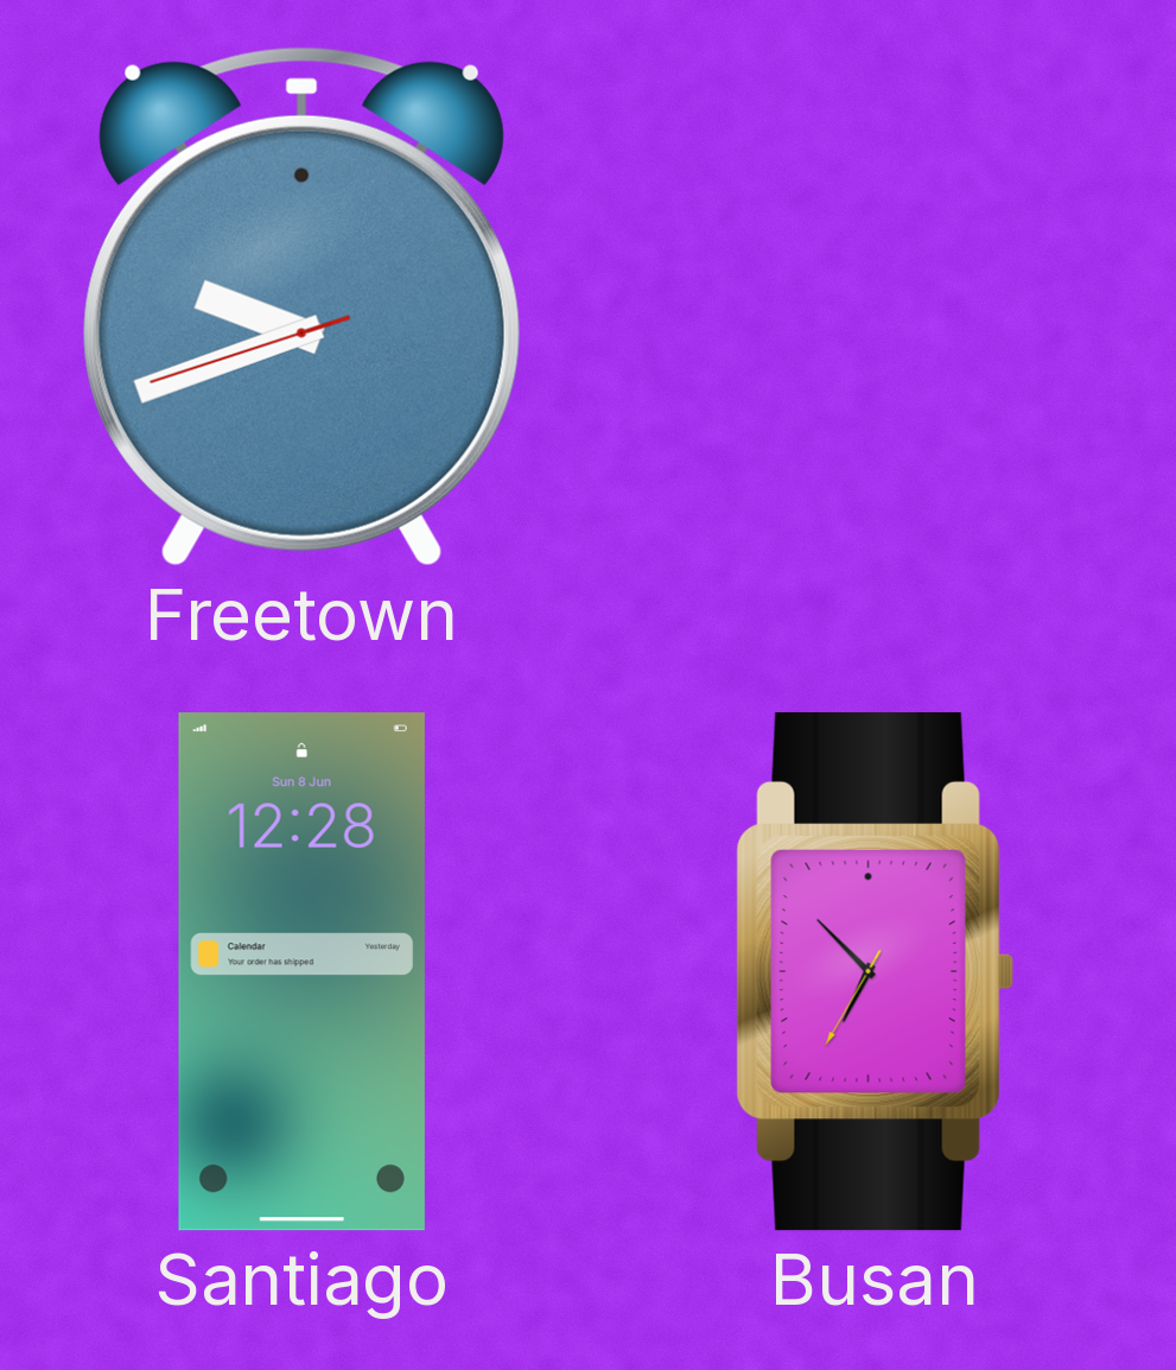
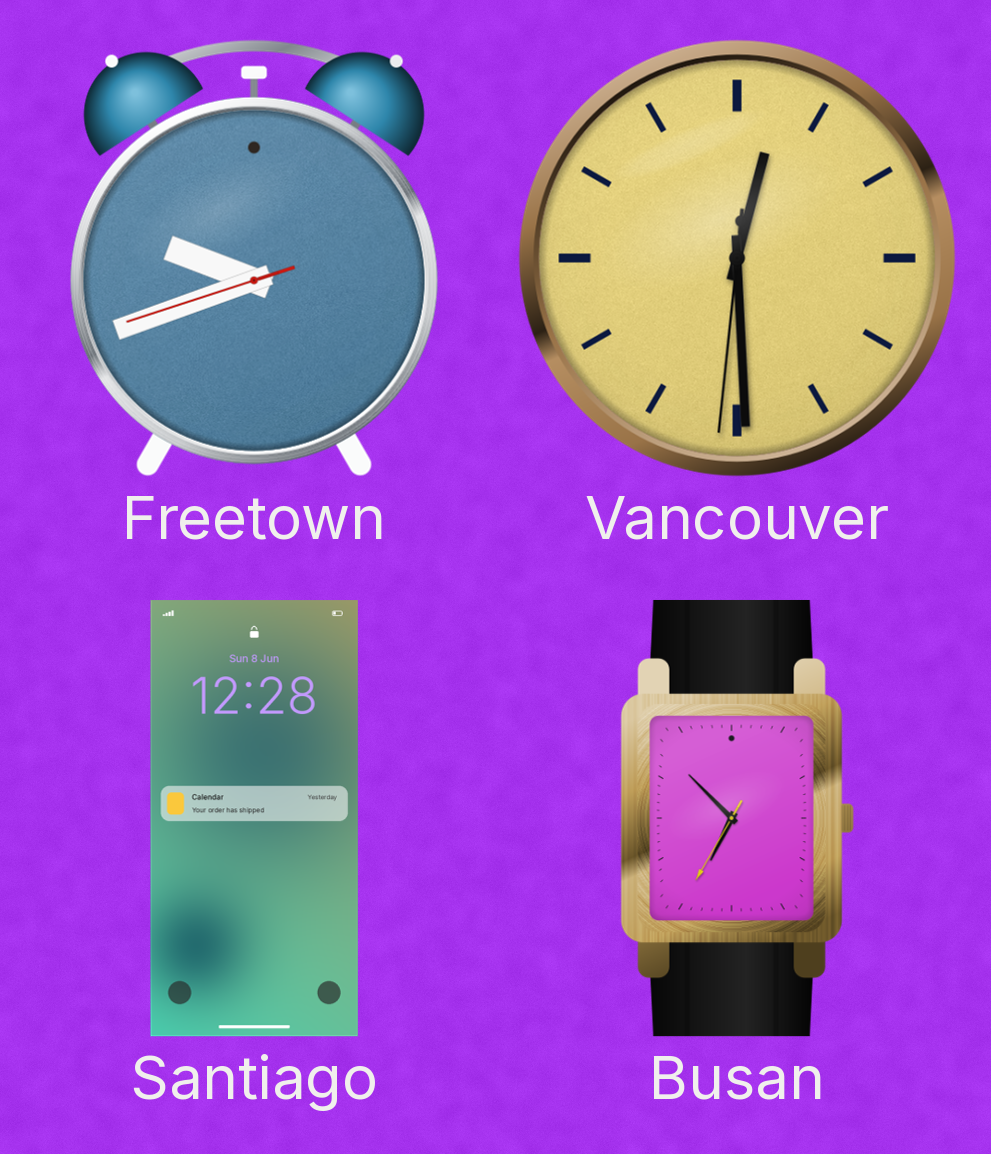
Vancouver: none -> 12:29 (737, 258)
